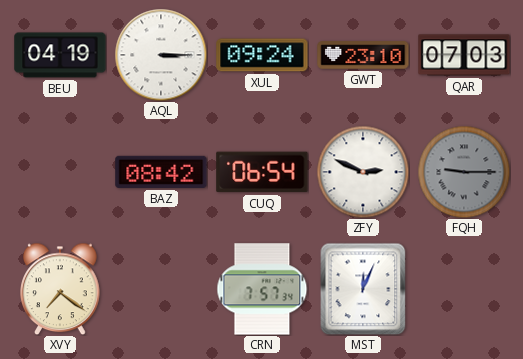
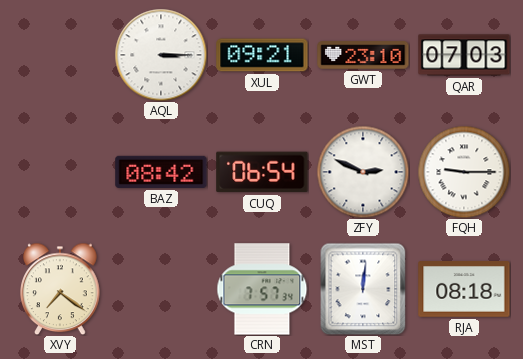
BEU: 04:19 -> none (60, 55)
XUL: 09:24 -> 09:21 (262, 55)
FQH dial: grey -> white (464, 172)
MST: 12:04 -> 12:01 (363, 289)
RJA: none -> 08:18 (464, 290)
